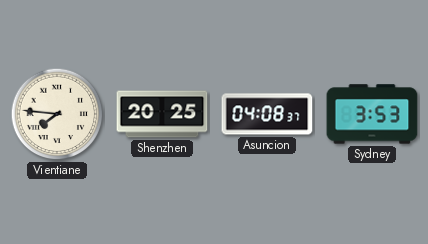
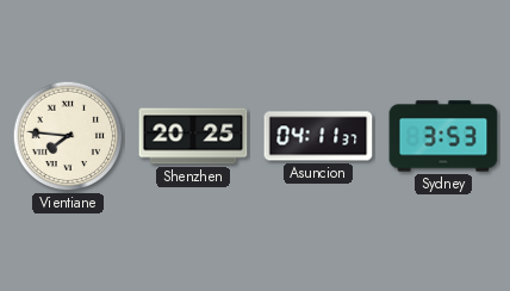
Asuncion: 04:08 -> 04:11 (318, 136)
